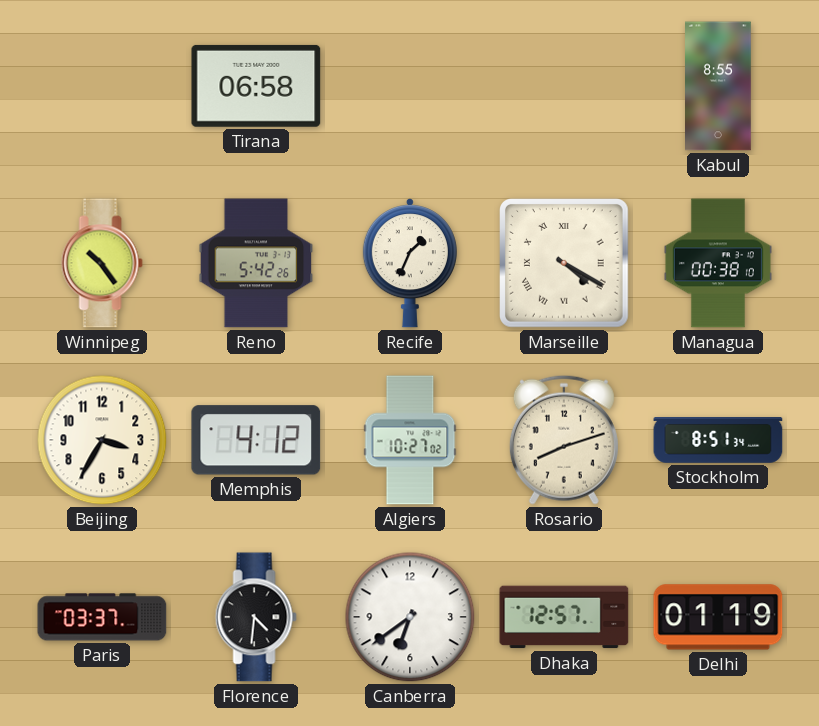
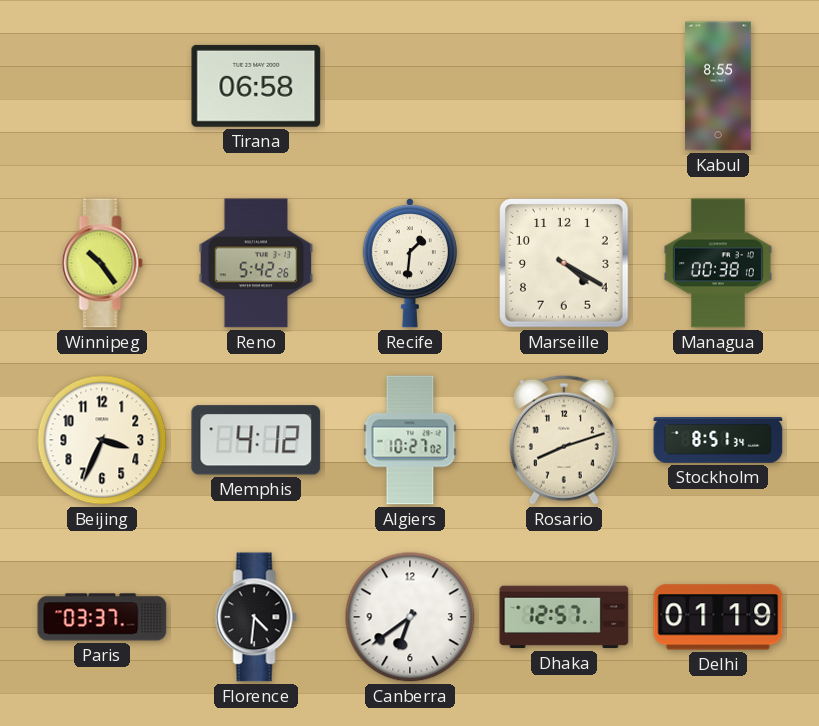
Recife: 1:34 -> 1:31 (410, 264)
Marseille numerals: Roman -> Arabic (565, 264)
Beijing: 3:35 -> 3:34 (102, 440)
